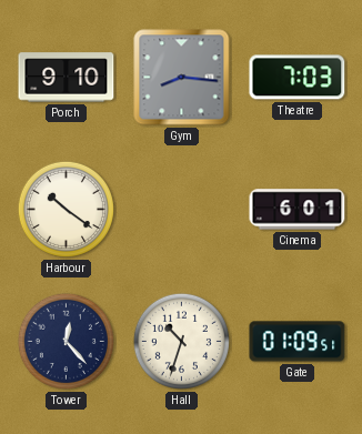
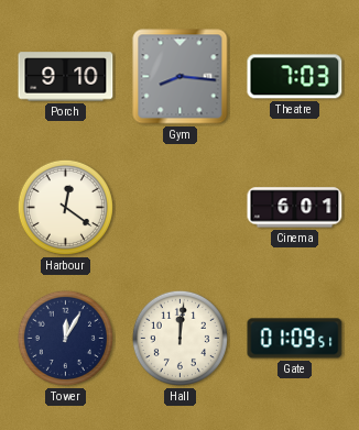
Harbour: 10:21 -> 12:21 (65, 207)
Tower: 12:23 -> 12:05 (65, 338)
Hall: 10:33 -> 12:01 (179, 338)
